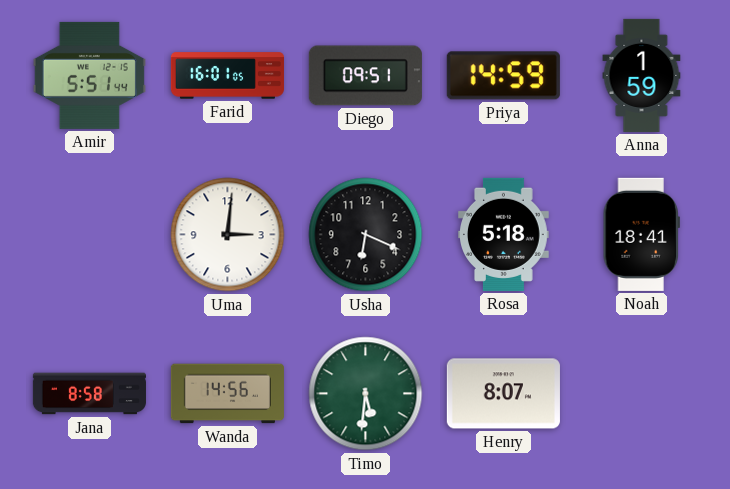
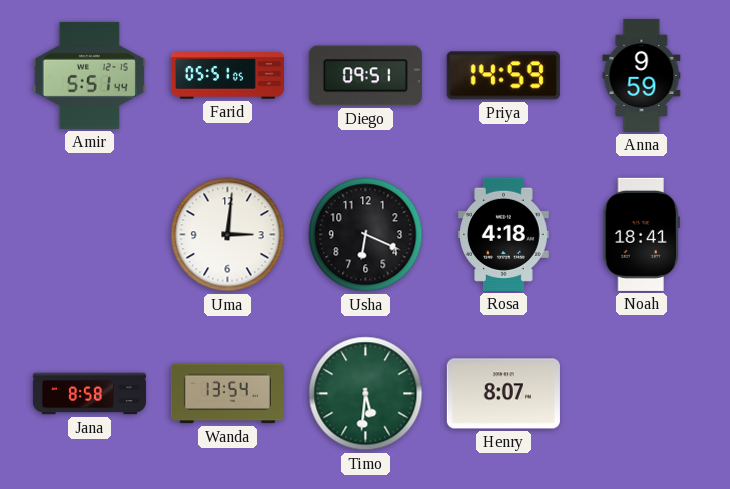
Farid: 16:01 -> 05:51 (227, 76)
Anna: 1:59 -> 9:59 (642, 75)
Rosa: 5:18 -> 4:18 (504, 234)
Wanda: 14:56 -> 13:54 (227, 394)
